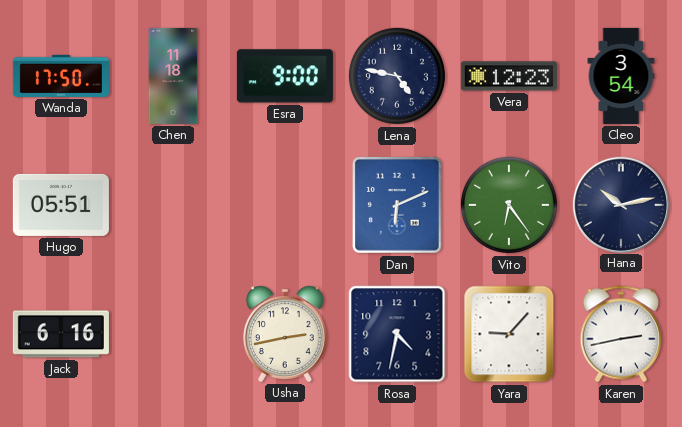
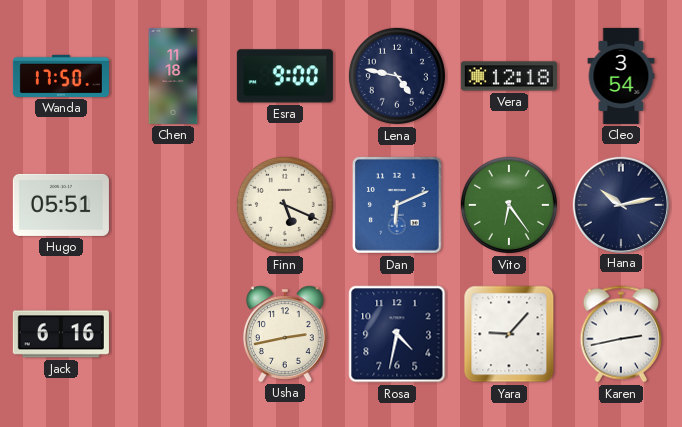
Vera: 12:23 -> 12:18 (509, 76)
Finn: none -> 5:19 (285, 205)
